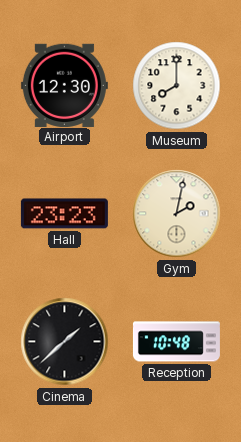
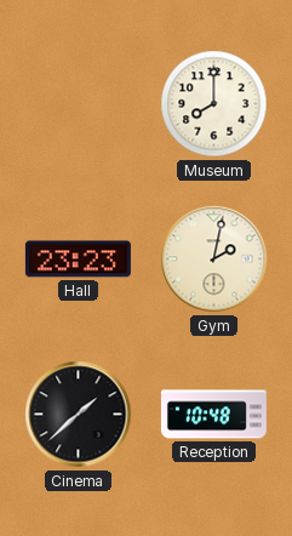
Airport: 12:30 -> none (64, 85)
